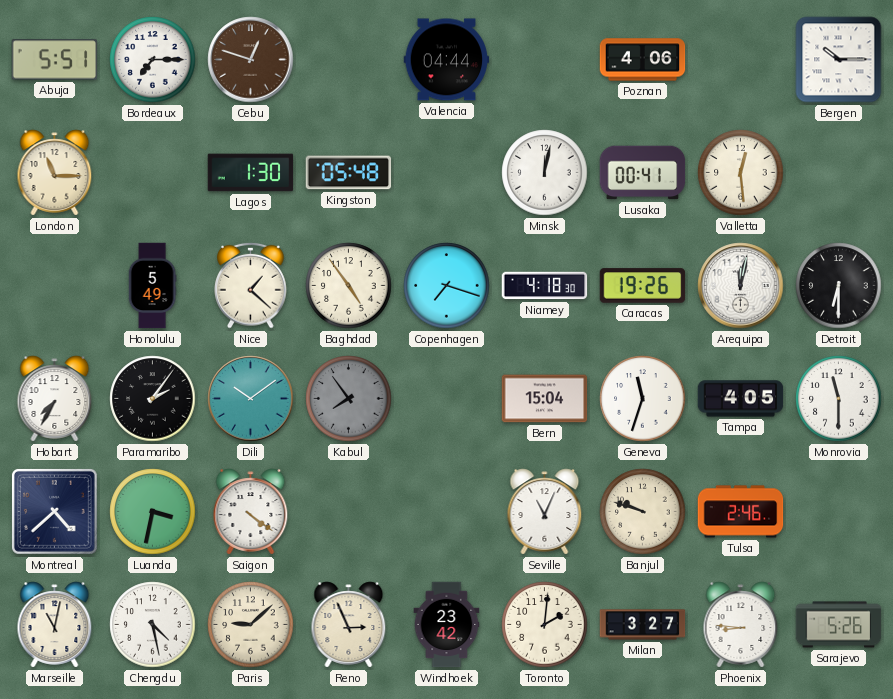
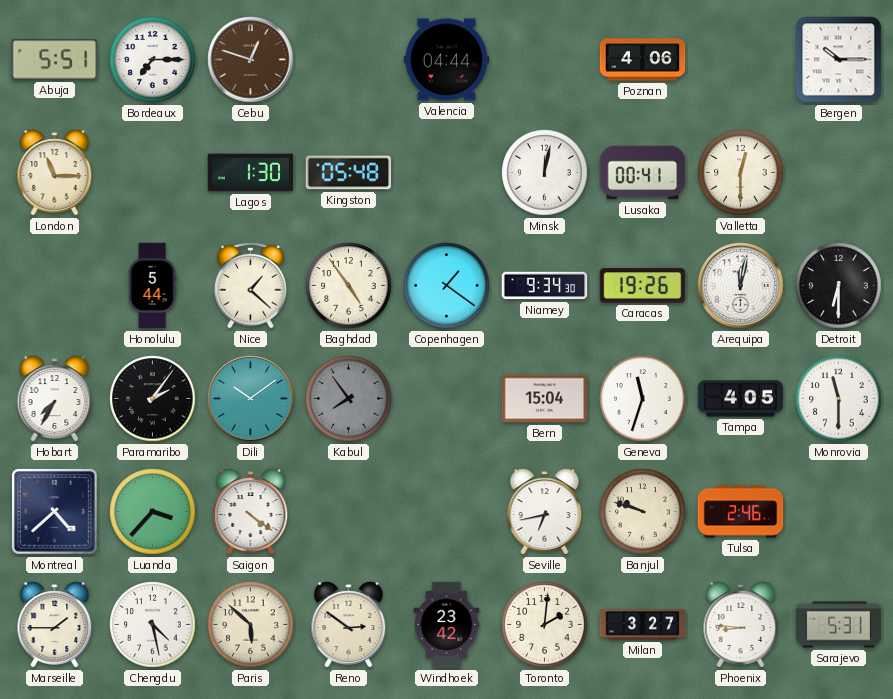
Valletta: 12:29 -> 12:30 (741, 173)
Honolulu: 5:49 -> 5:44 (152, 286)
Copenhagen: 7:18 -> 1:21 (447, 286)
Niamey: 4:18 -> 9:34 (545, 286)
Luanda: 3:32 -> 3:37 (153, 512)
Seville: 11:04 -> 6:43 (545, 512)
Marseille: 11:02 -> 1:45 (55, 625)
Paris: 9:08 -> 5:52 (251, 625)
Reno: 2:56 -> 2:51 (349, 625)
Sarajevo: 5:26 -> 5:31 (839, 625)
